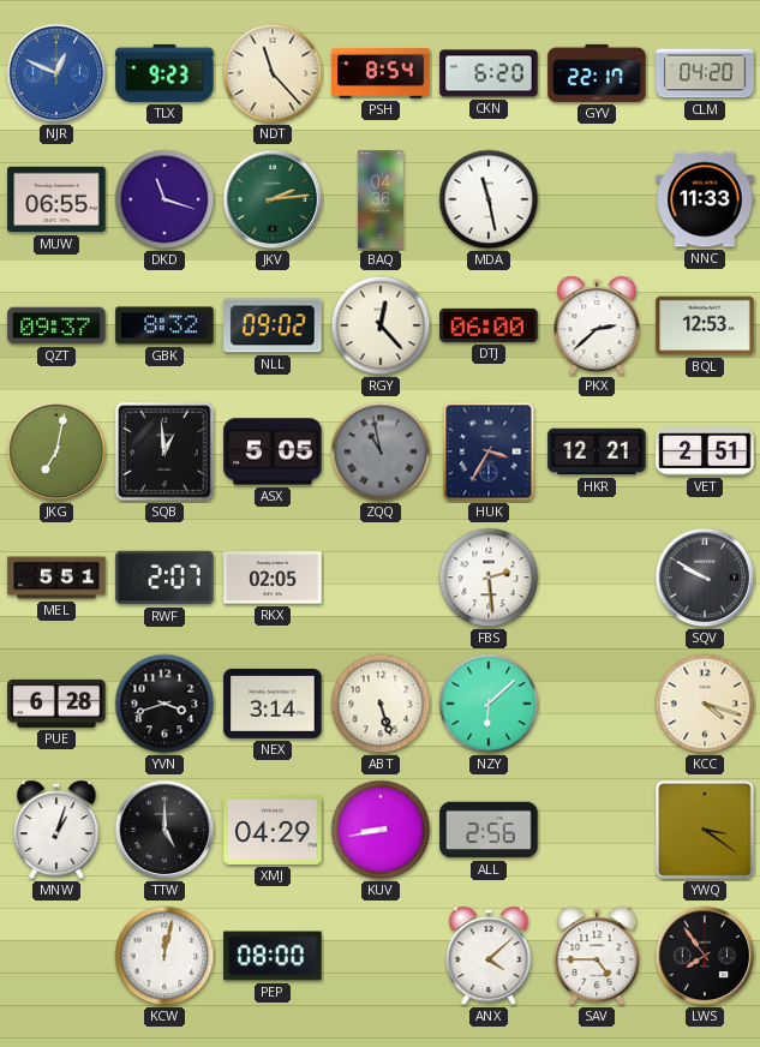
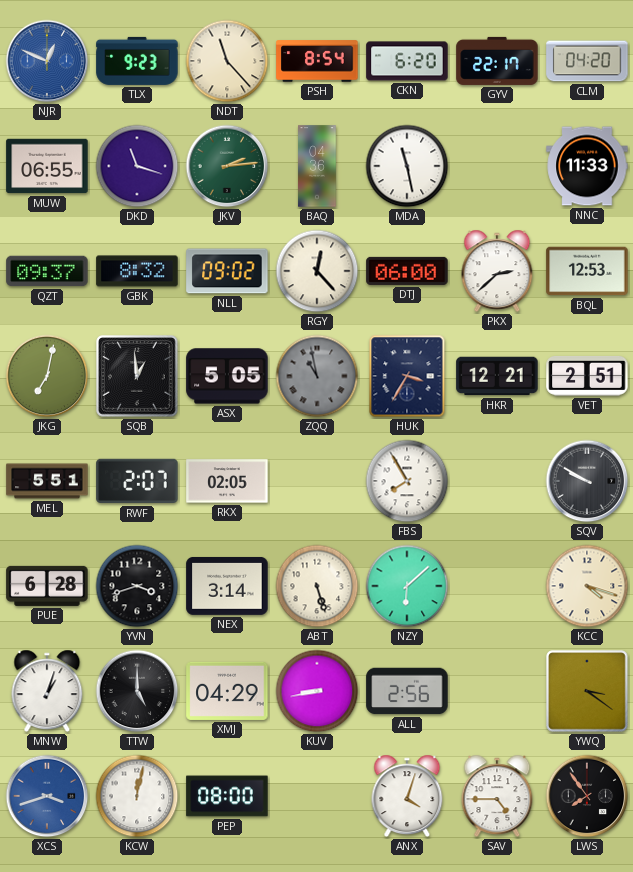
FBS: 2:29 -> 7:55 (407, 481)
XCS: none -> 3:42 (47, 796)
ANX: 4:08 -> 4:03 (407, 796)
